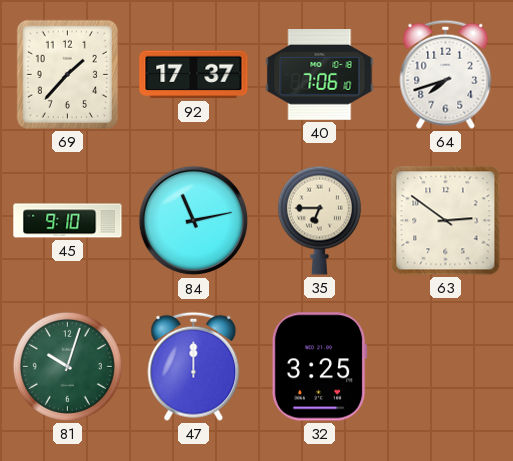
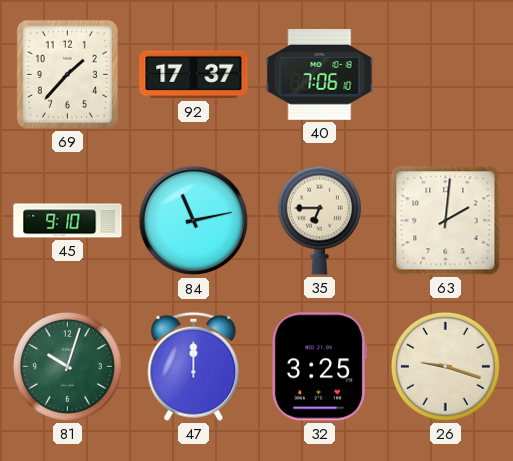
64: 7:42 -> none (446, 74)
63: 2:51 -> 2:01 (446, 221)
26: none -> 9:18 (445, 366)
